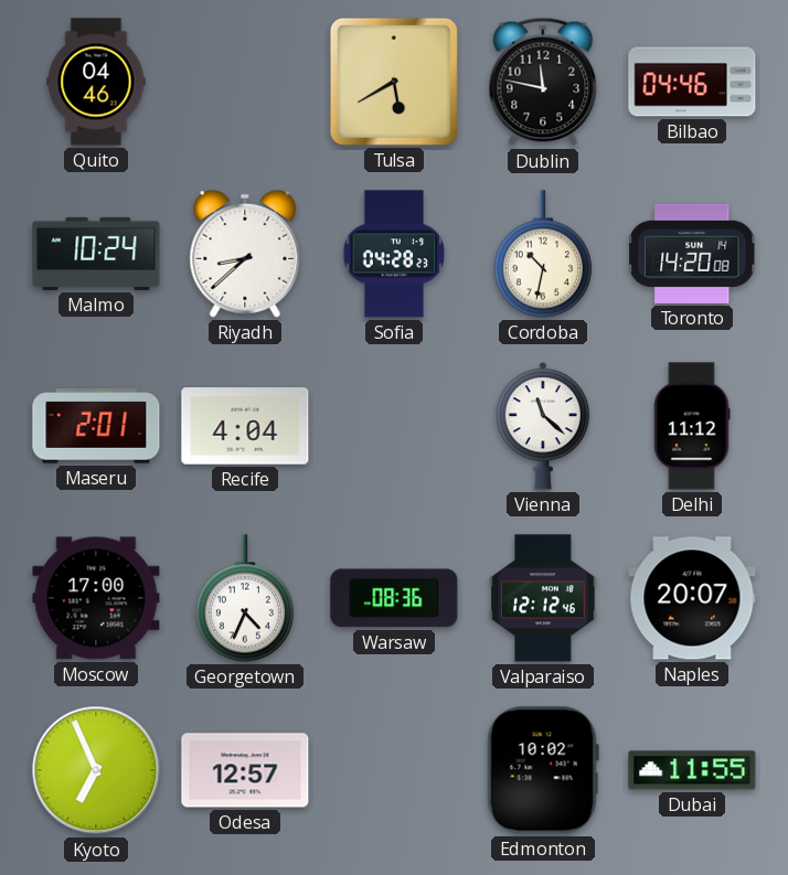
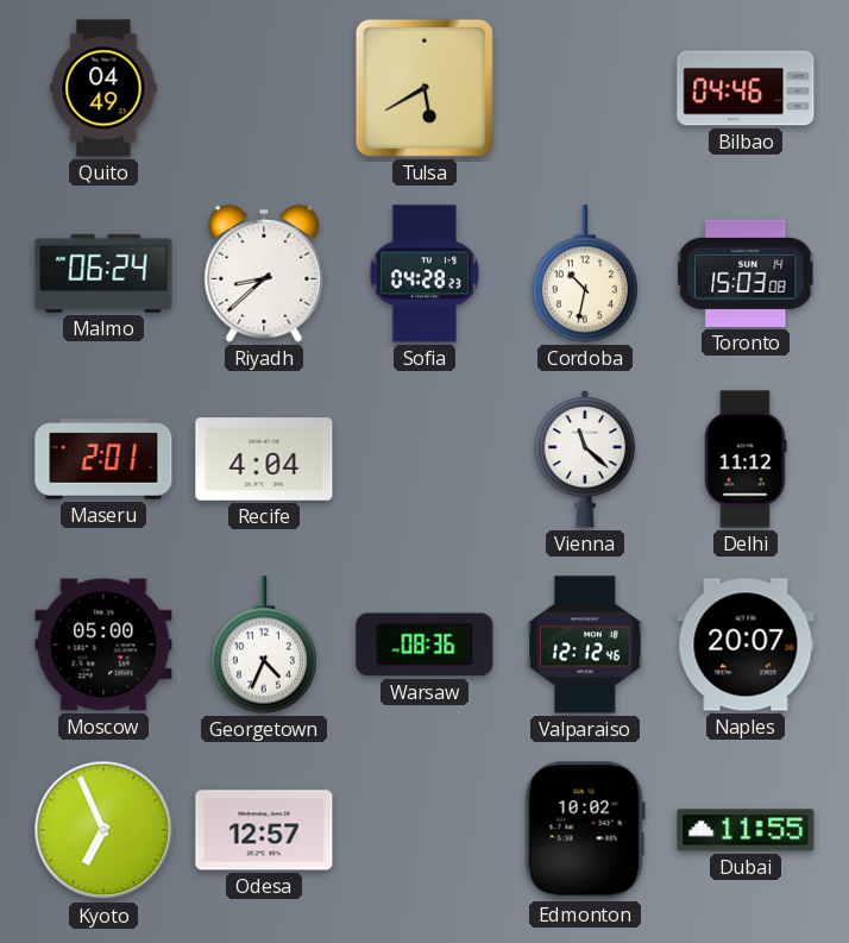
Quito: 04:46 -> 04:49 (103, 88)
Dublin: 11:47 -> none (543, 82)
Malmo: 10:24 -> 06:24 (103, 274)
Toronto: 14:20 -> 15:03 (747, 274)
Moscow: 17:00 -> 05:00 (103, 645)
